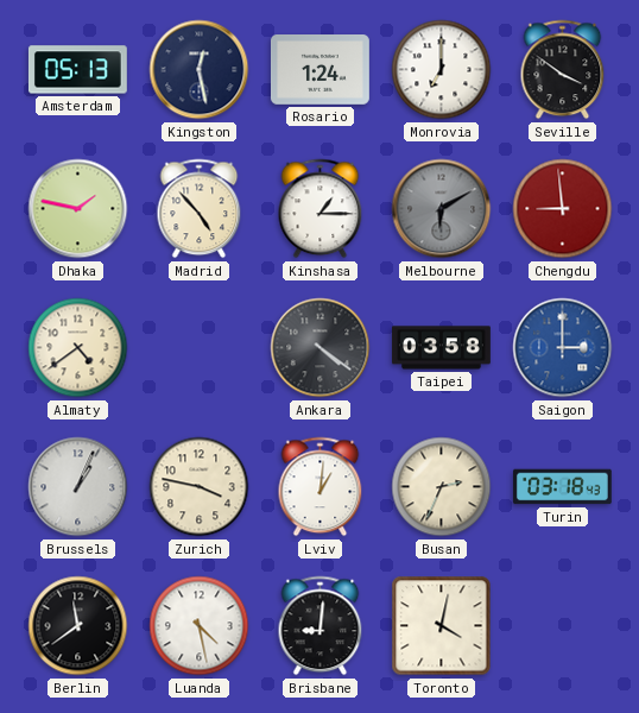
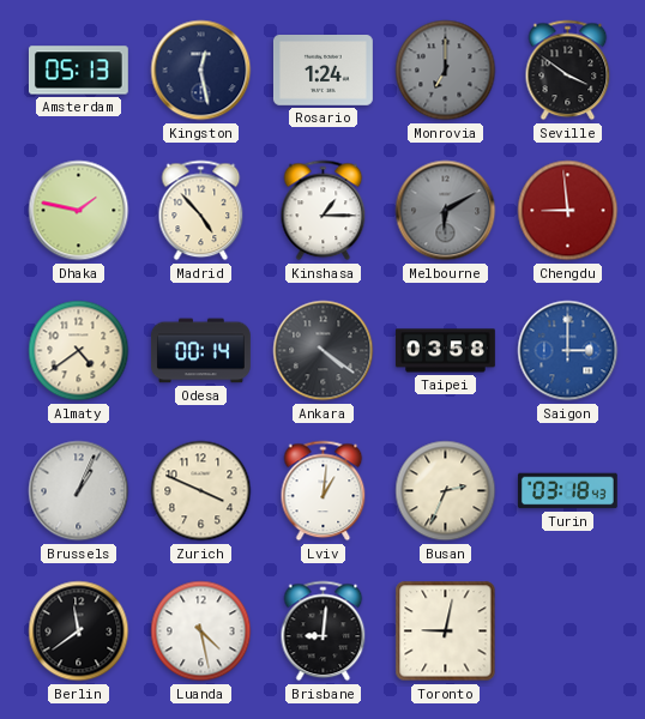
Monrovia dial: white -> grey (446, 71)
Odesa: none -> 00:14 (201, 351)
Zurich: 3:47 -> 3:49 (201, 491)
Toronto: 4:02 -> 9:02 (446, 632)
